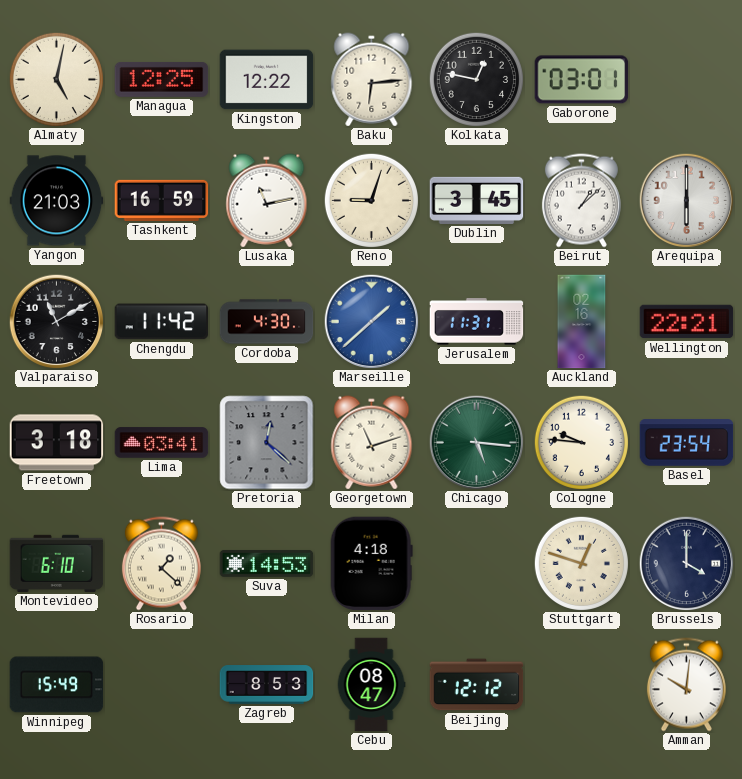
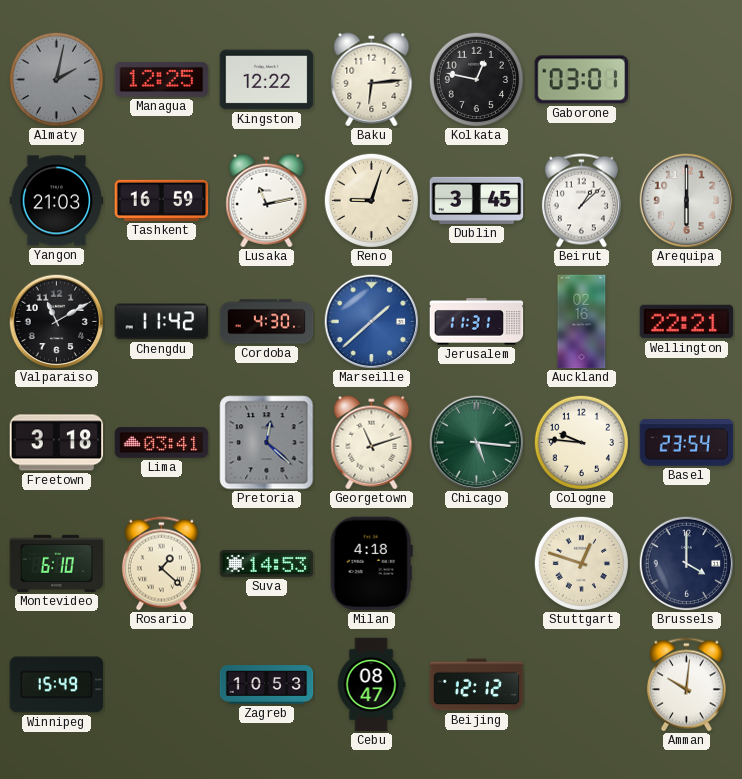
Almaty: 5:02 -> 2:02 (56, 79)
Almaty dial: cream -> grey (56, 79)
Zagreb: 8:53 -> 10:53 (267, 685)
